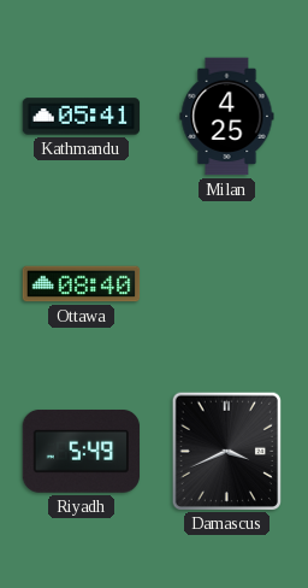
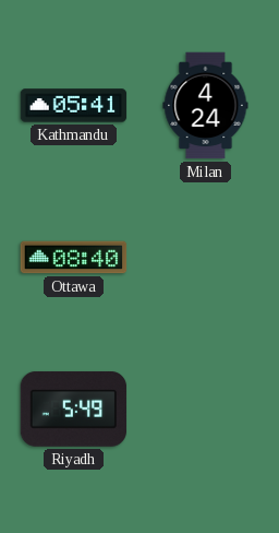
Milan: 4:25 -> 4:24 (206, 106)
Damascus: 3:41 -> none (226, 451)
